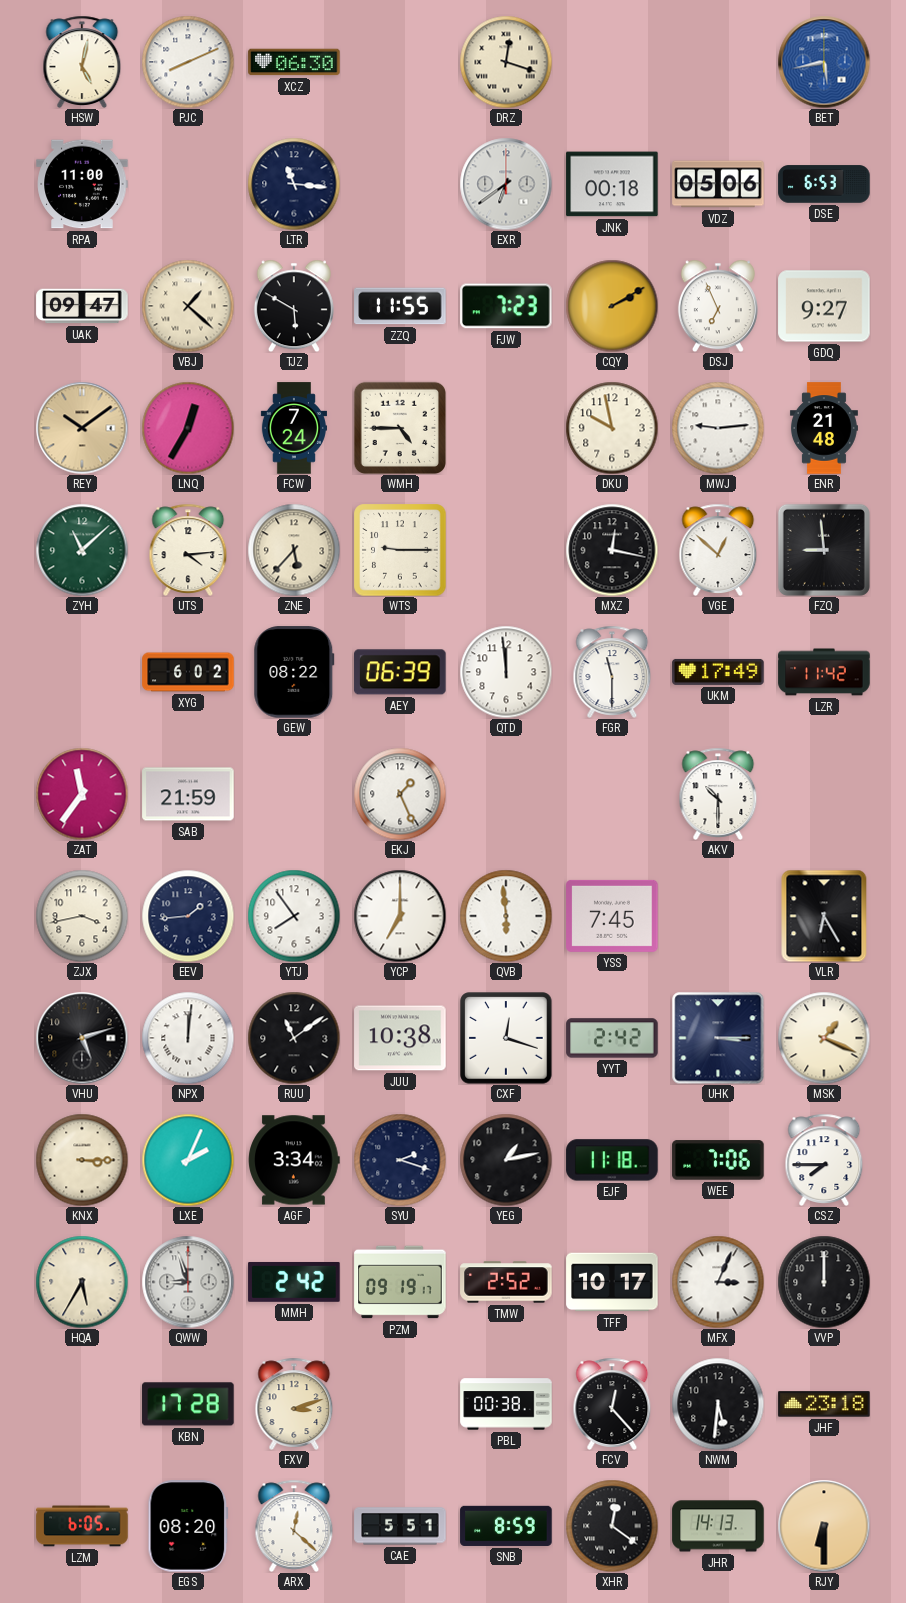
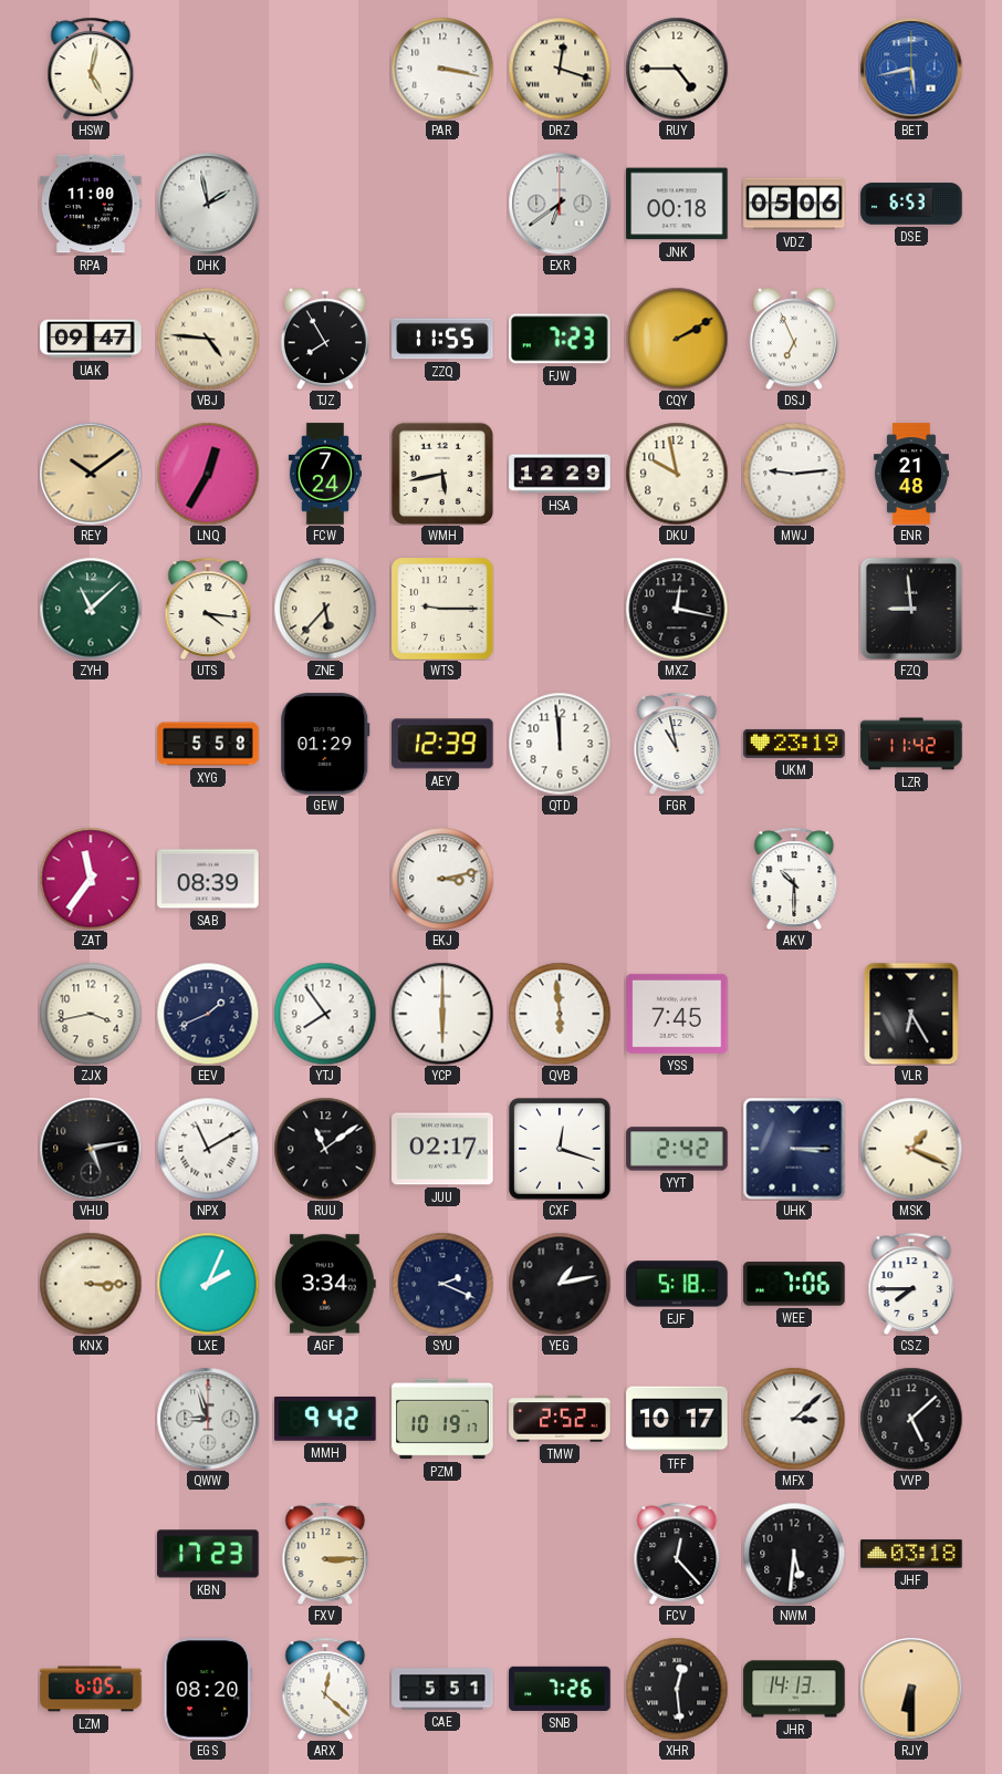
PJC: 8:11 -> none (188, 62)
XCZ: 06:30 -> none (294, 62)
PAR: none -> 3:17 (442, 69)
RUY: none -> 4:45 (677, 69)
DHK: none -> 1:58 (208, 204)
LTR: 11:16 -> none (294, 184)
VBJ: 1:22 -> 4:46 (208, 339)
TJZ: 5:50 -> 7:55 (325, 339)
GDQ: 9:27 -> none (824, 306)
WMH: 4:45 -> 5:43 (441, 473)
HSA: none -> 12:29 (560, 474)
UTS: 4:14 -> 4:16 (208, 609)
VGE: 12:52 -> none (718, 550)
XYG: 6:02 -> 5:58 (208, 744)
GEW: 08:22 -> 01:29 (325, 744)
AEY: 06:39 -> 12:39 (442, 744)
FGR: 11:30 -> 10:58 (677, 744)
UKM: 17:49 -> 23:19 (794, 744)
SAB: 21:59 -> 08:39 (208, 879)
EKJ: 1:26 -> 3:13 (442, 879)
EEV: 1:44 -> 1:41 (208, 1014)
YCP: 7:00 -> 6:00 (442, 1014)
VHU: 5:12 -> 5:13 (91, 1149)
NPX: 12:01 -> 11:10 (208, 1149)
JUU: 10:38 -> 02:17 (442, 1149)
SYU: 2:18 -> 2:19 (442, 1284)
EJF: 11:18 -> 5:18 (677, 1284)
HQA: 5:35 -> none (82, 1282)
MMH: 2:42 -> 9:42 (325, 1419)
PZM: 09:19 -> 10:19 (442, 1419)
MFX: 3:04 -> 3:08 (794, 1419)
VVP: 12:00 -> 5:08 (911, 1419)
KBN: 17:28 -> 17:23 (208, 1554)
FXV: 3:12 -> 3:15 (325, 1554)
PBL: 00:38 -> none (506, 1404)
JHF: 23:18 -> 03:18 (911, 1554)
SNB: 8:59 -> 7:26 (560, 1689)
XHR: 12:21 -> 12:29 (677, 1689)
